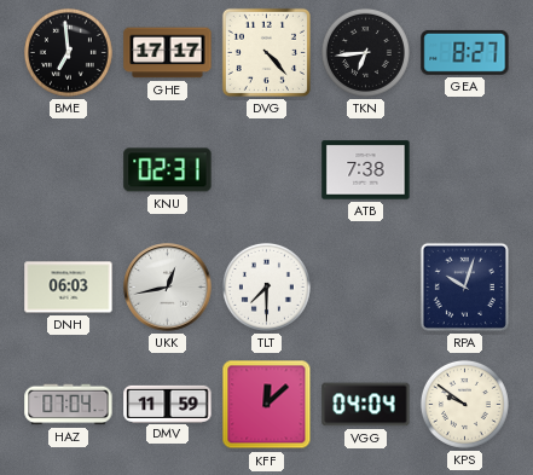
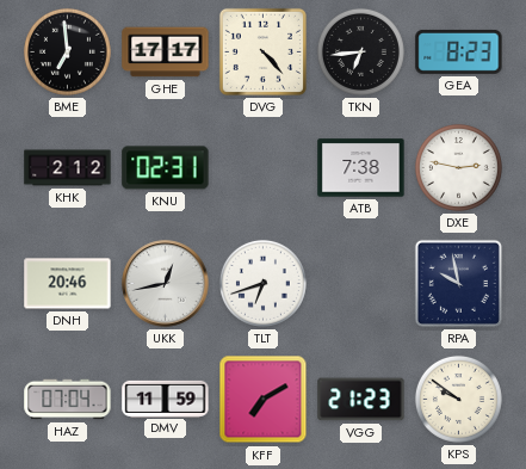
GEA: 8:27 -> 8:23 (459, 51)
KHK: none -> 2:12 (68, 168)
DXE: none -> 2:47 (458, 167)
DNH: 06:03 -> 20:46 (68, 284)
TLT: 7:30 -> 6:42 (262, 283)
RPA: 10:03 -> 9:58 (458, 283)
KFF: 12:08 -> 7:10 (264, 400)
VGG: 04:04 -> 21:23 (361, 400)
